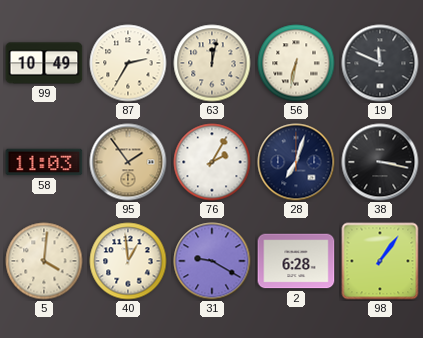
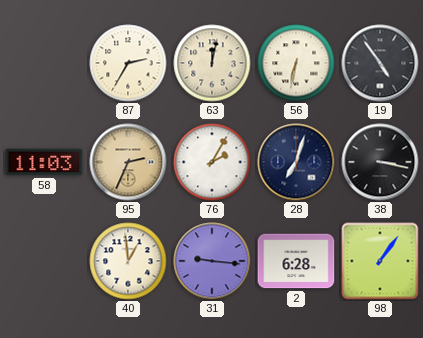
99: 10:49 -> none (44, 63)
19: 11:49 -> 4:54 (380, 63)
95: 1:54 -> 2:34 (128, 162)
5: 4:01 -> none (44, 261)
31: 9:20 -> 9:16 (212, 261)
